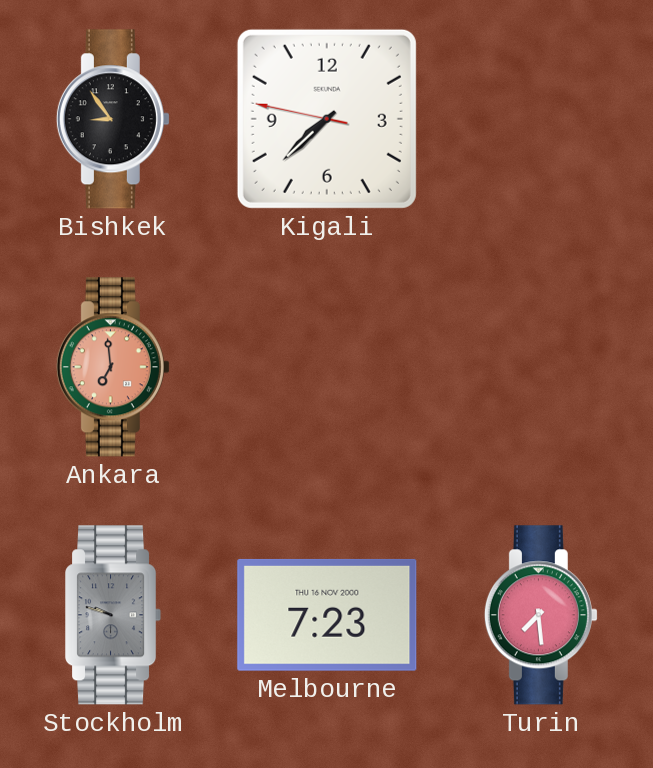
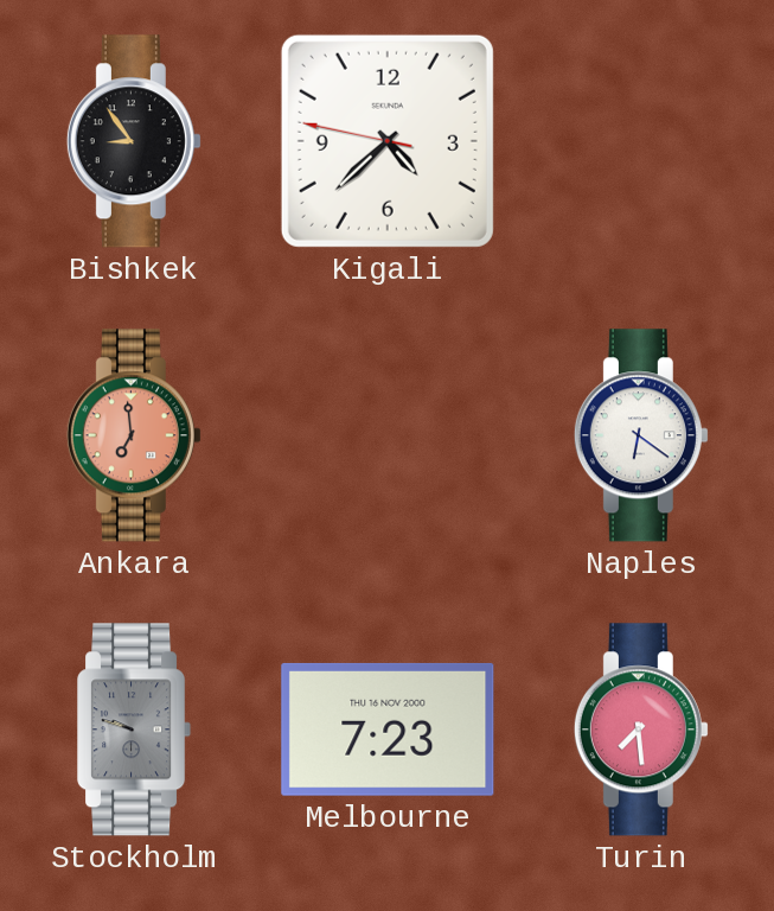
Kigali: 7:37 -> 4:37 (388, 141)
Naples: none -> 6:21 (641, 435)
